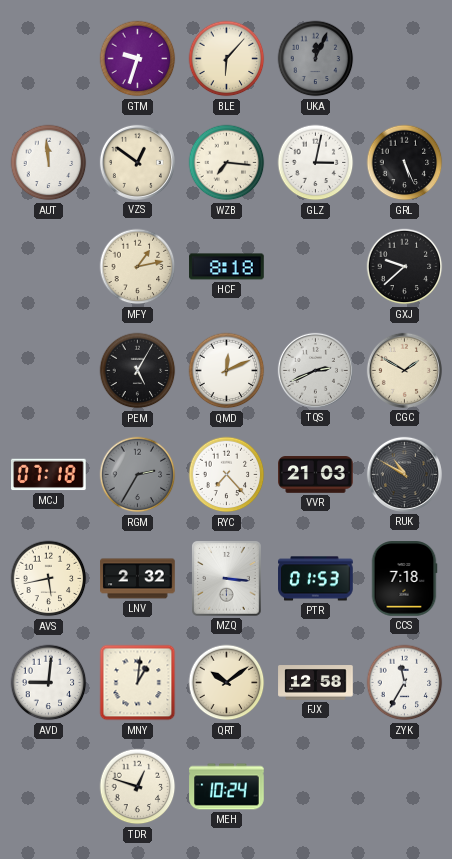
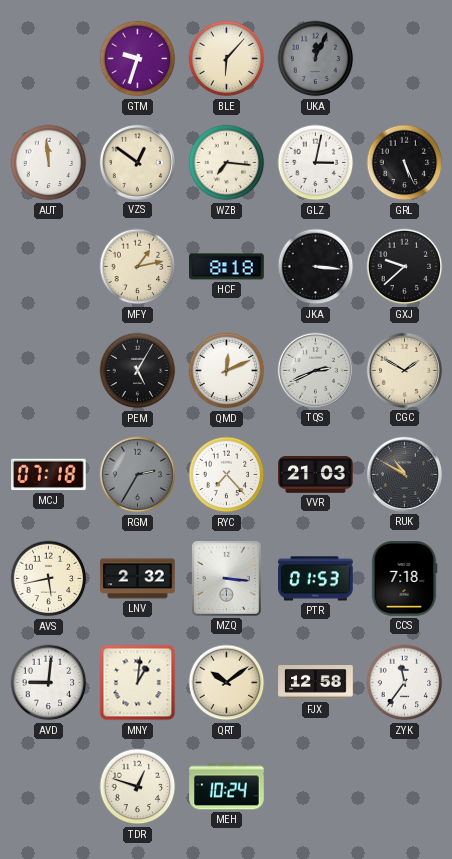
JKA: none -> 3:16 (316, 267)
ZYK: 11:35 -> 11:36 (405, 683)
